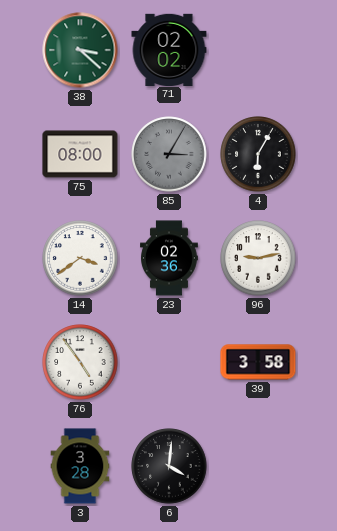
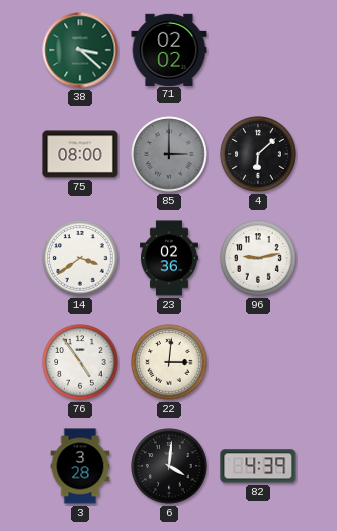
85: 3:05 -> 3:00 (169, 154)
4: 6:05 -> 6:08 (258, 154)
22: none -> 3:01 (169, 362)
39: 3:58 -> none (258, 362)
82: none -> 4:39 (258, 466)
